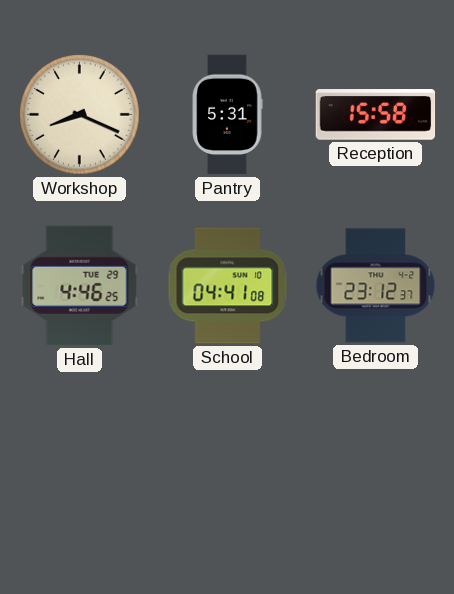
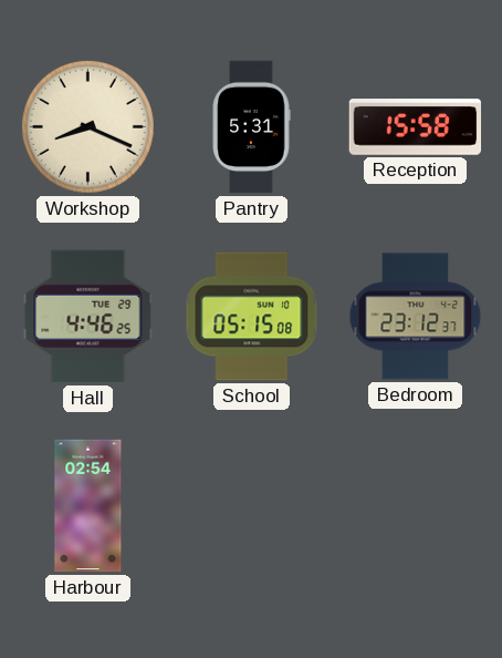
School: 04:41 -> 05:15 (252, 317)
Harbour: none -> 02:54 (88, 506)
